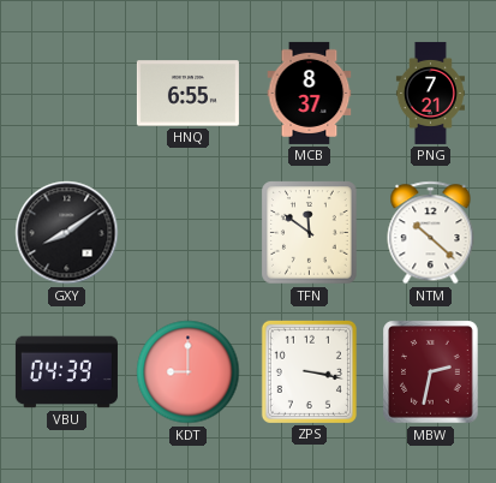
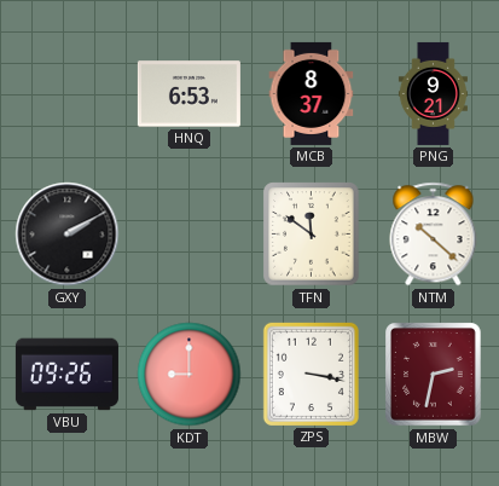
HNQ: 6:55 -> 6:53 (188, 94)
PNG: 7:21 -> 9:21 (433, 93)
GXY: 8:09 -> 2:10 (68, 235)
VBU: 04:39 -> 09:26 (66, 375)
